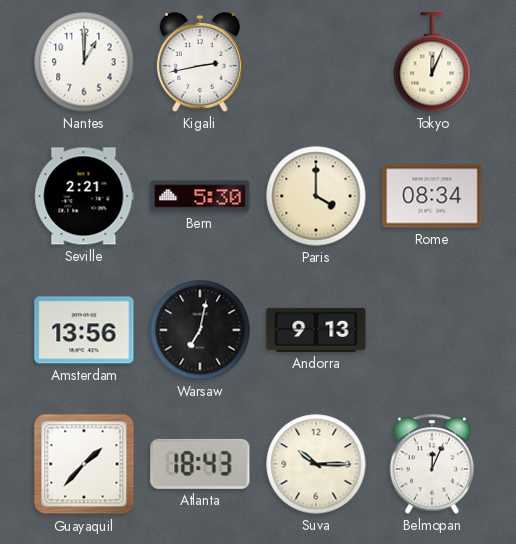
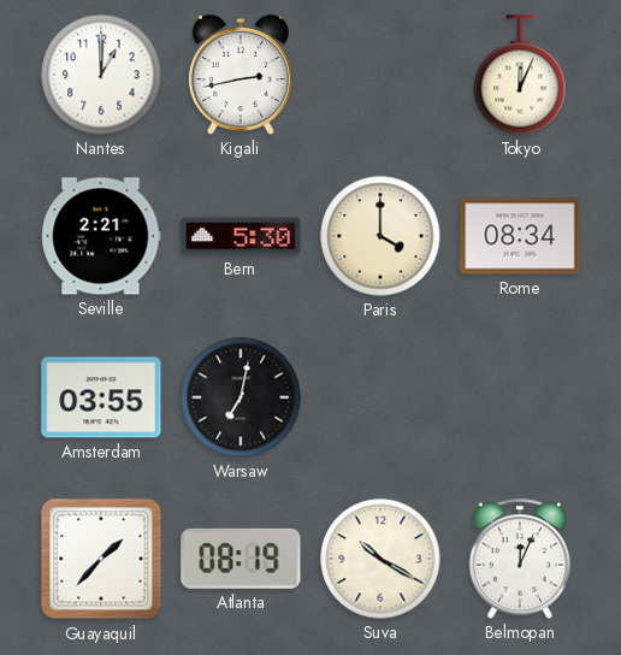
Amsterdam: 13:56 -> 03:55 (101, 397)
Andorra: 9:13 -> none (316, 330)
Atlanta: 18:43 -> 08:19 (241, 559)
Suva: 10:15 -> 10:20 (380, 559)
